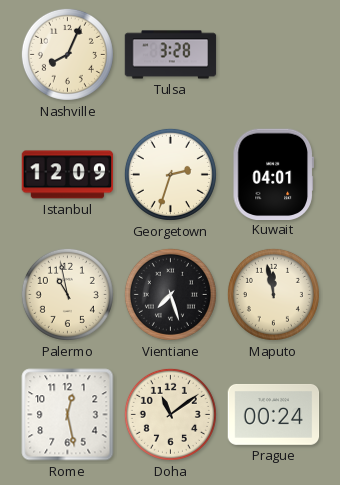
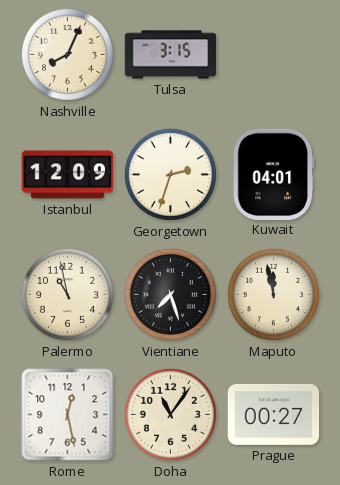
Tulsa: 3:28 -> 3:15 (171, 55)
Doha: 11:09 -> 11:06 (170, 414)
Prague: 00:24 -> 00:27 (274, 414)
